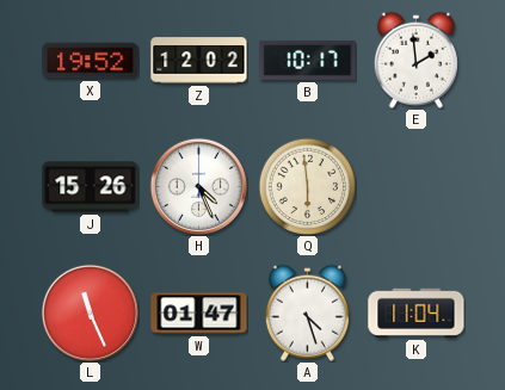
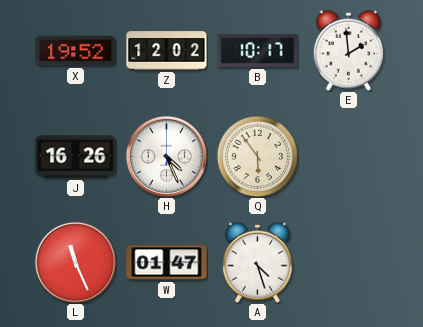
J: 15:26 -> 16:26 (76, 157)
Q: 5:59 -> 5:54 (257, 156)
K: 11:04 -> none (417, 312)
